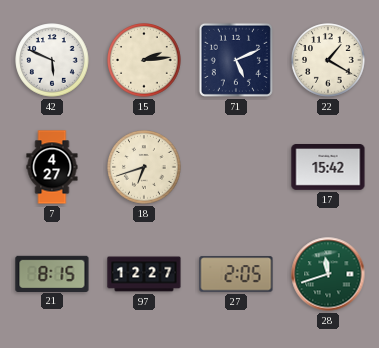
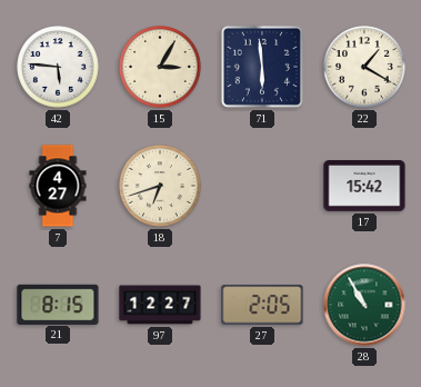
42: 5:49 -> 5:46 (58, 67)
15: 2:14 -> 3:05 (160, 67)
71: 5:11 -> 5:59 (262, 67)
28: 11:42 -> 10:55 (364, 305)
